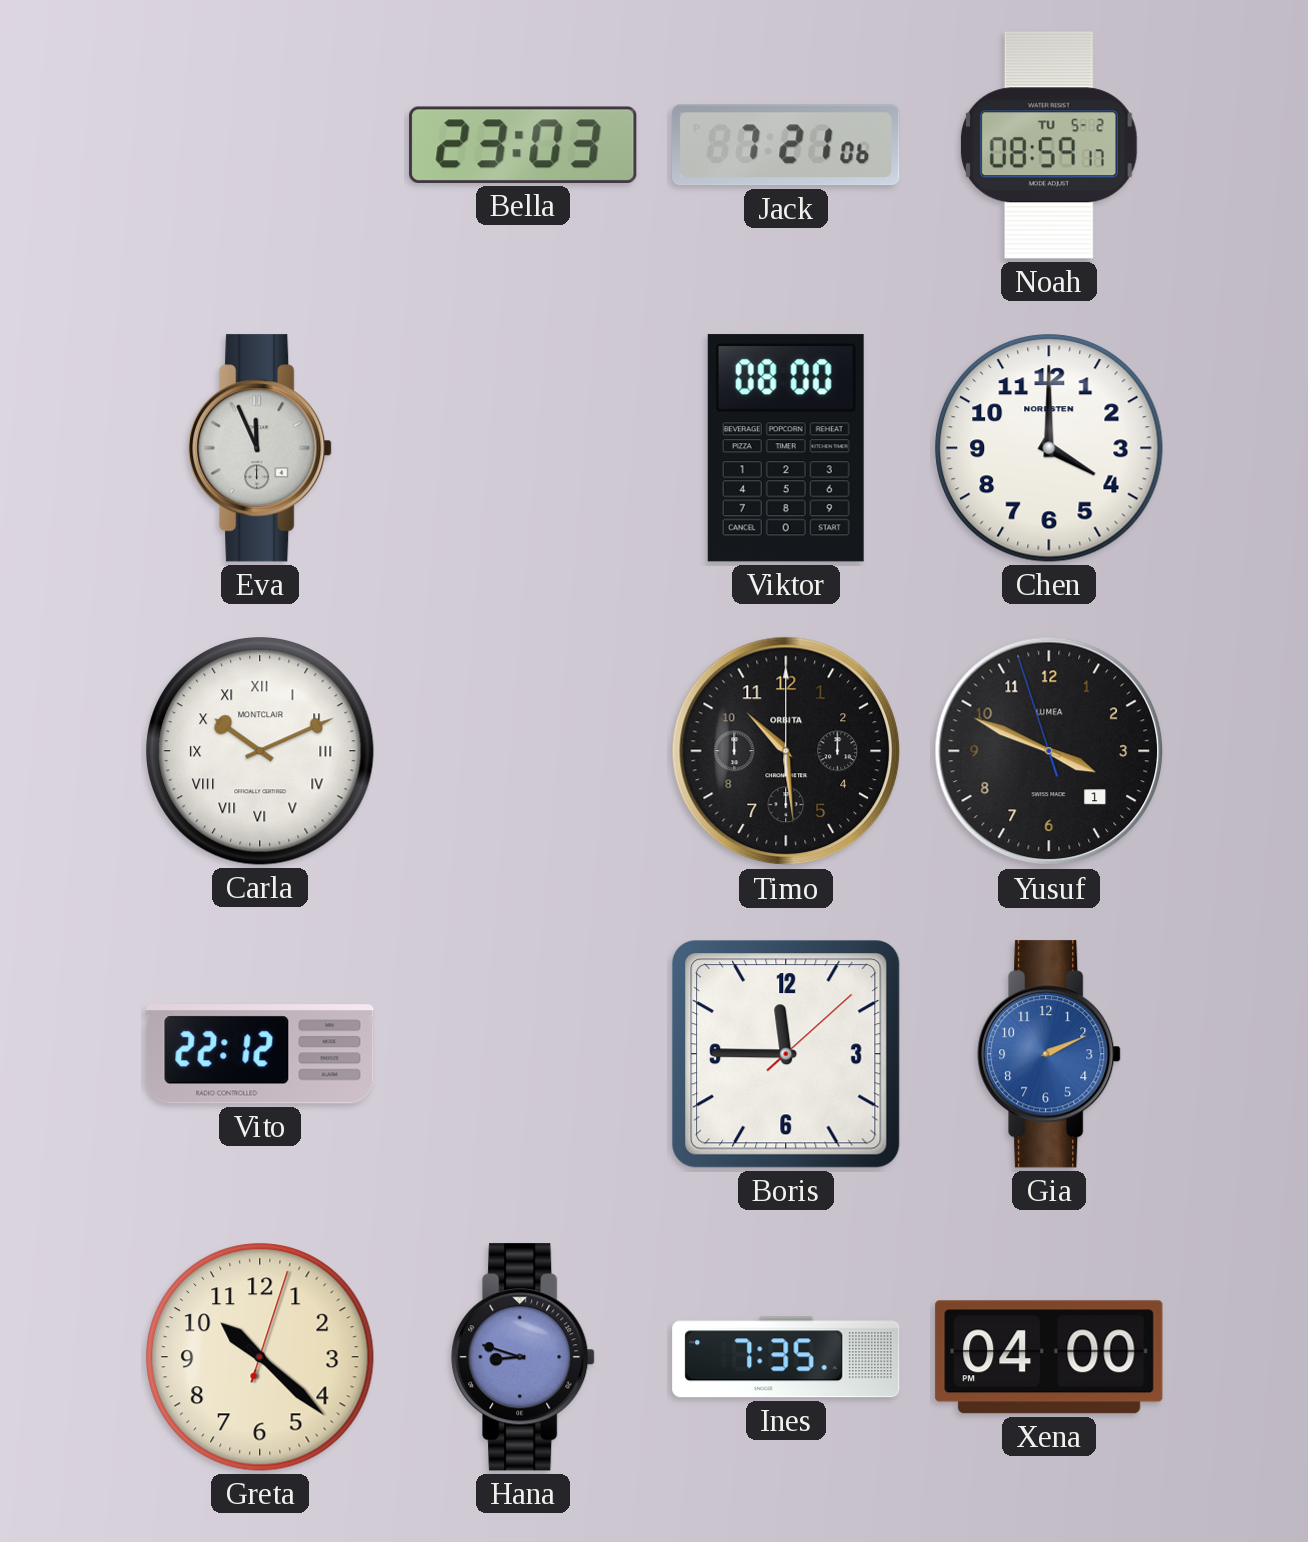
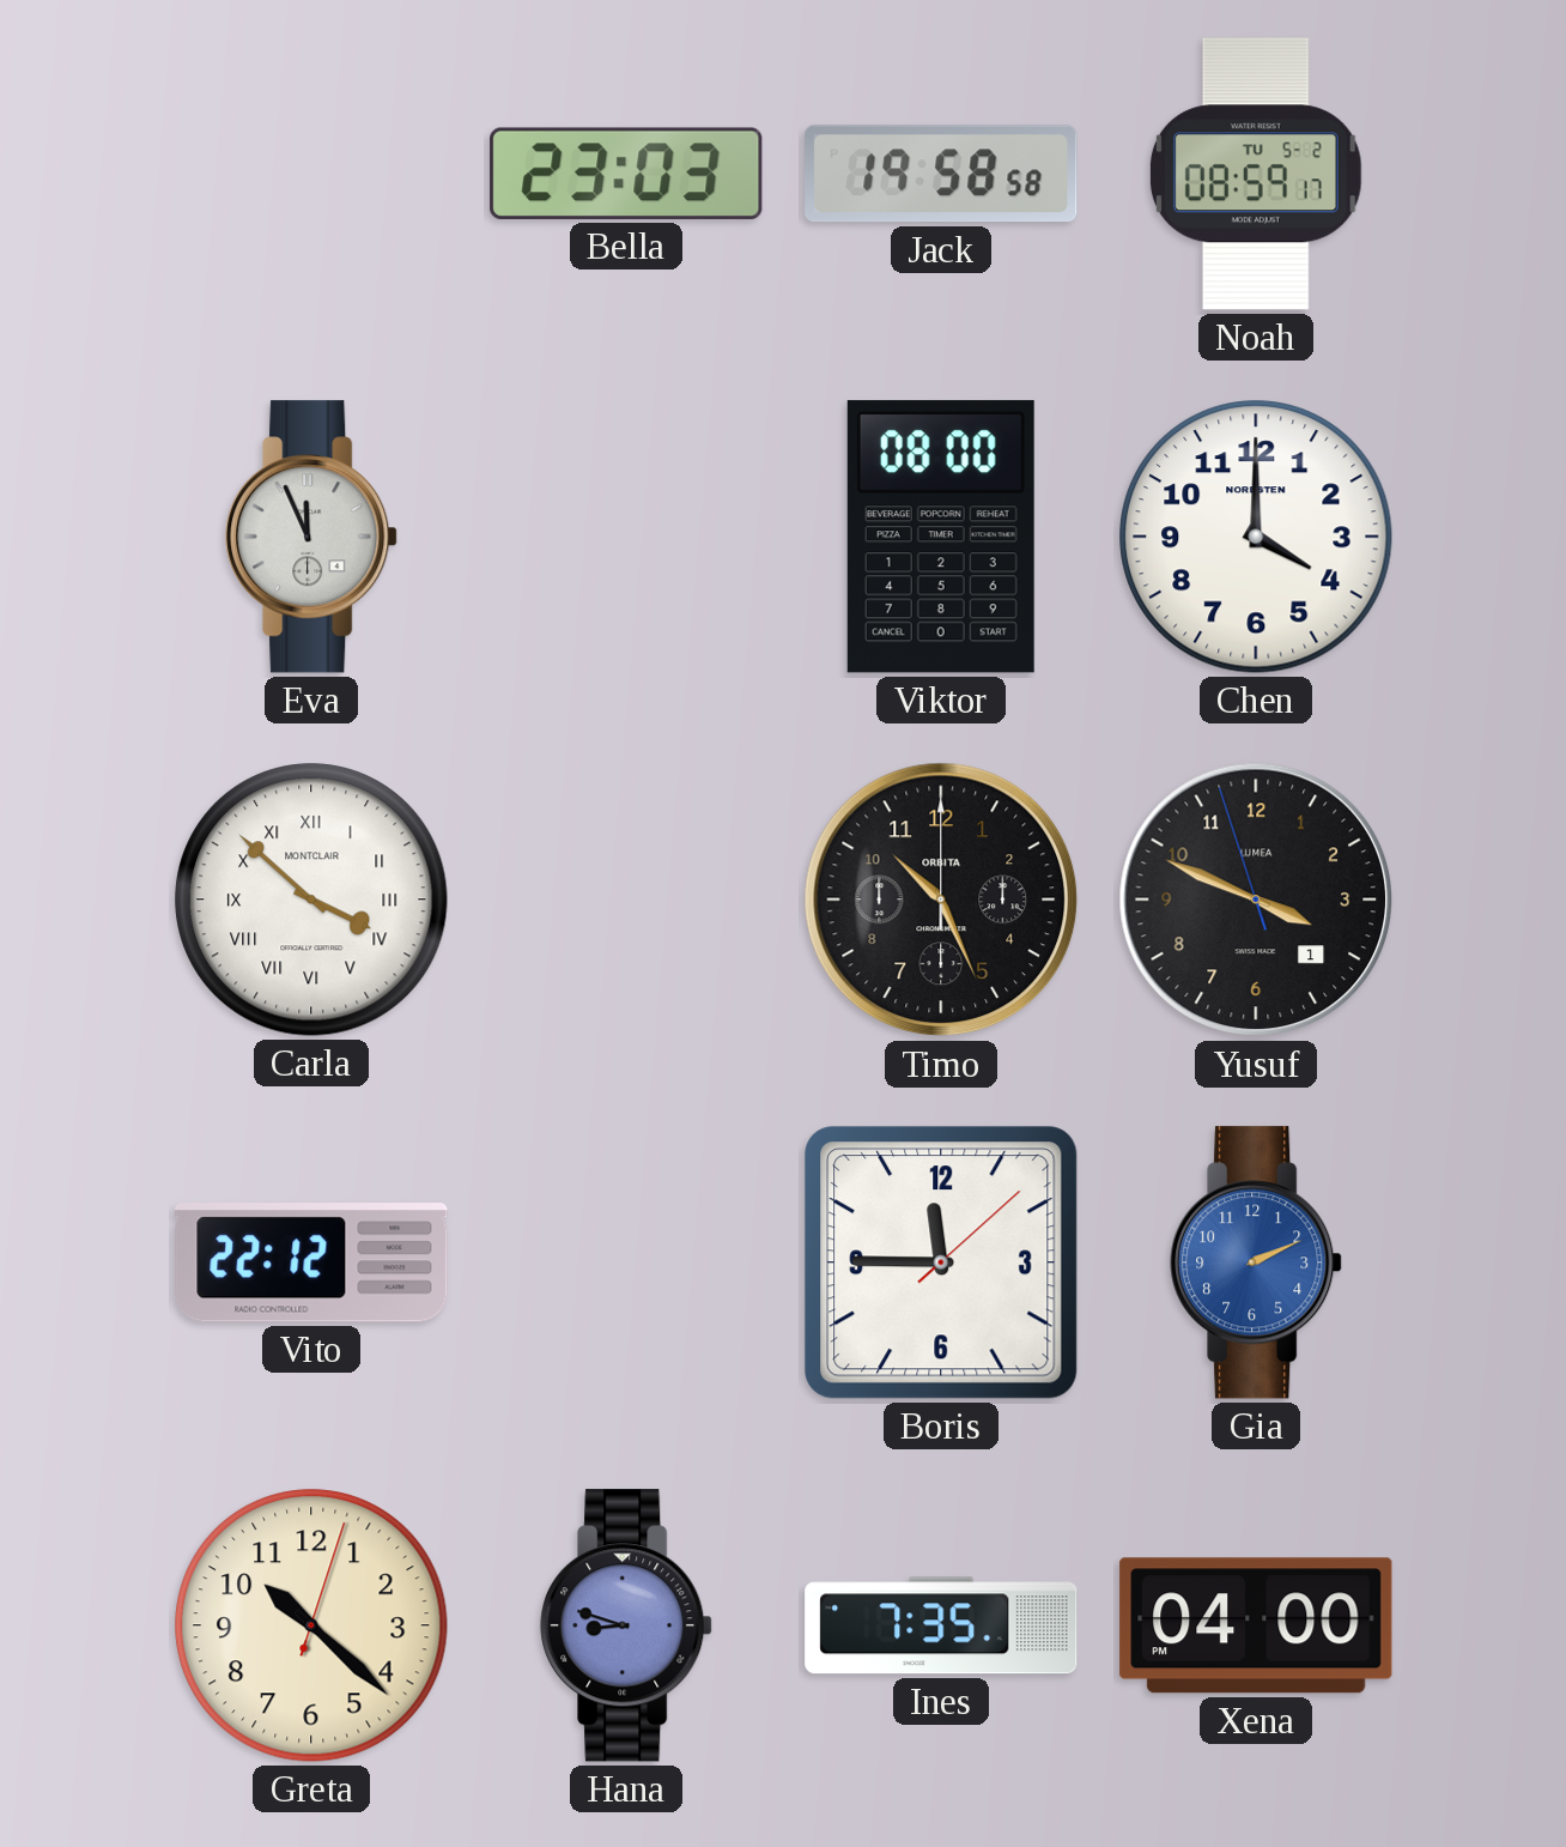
Jack: 7:21 -> 19:58 (941, 174)
Carla: 10:11 -> 3:52 (311, 900)
Timo: 10:29 -> 10:26 (941, 900)
